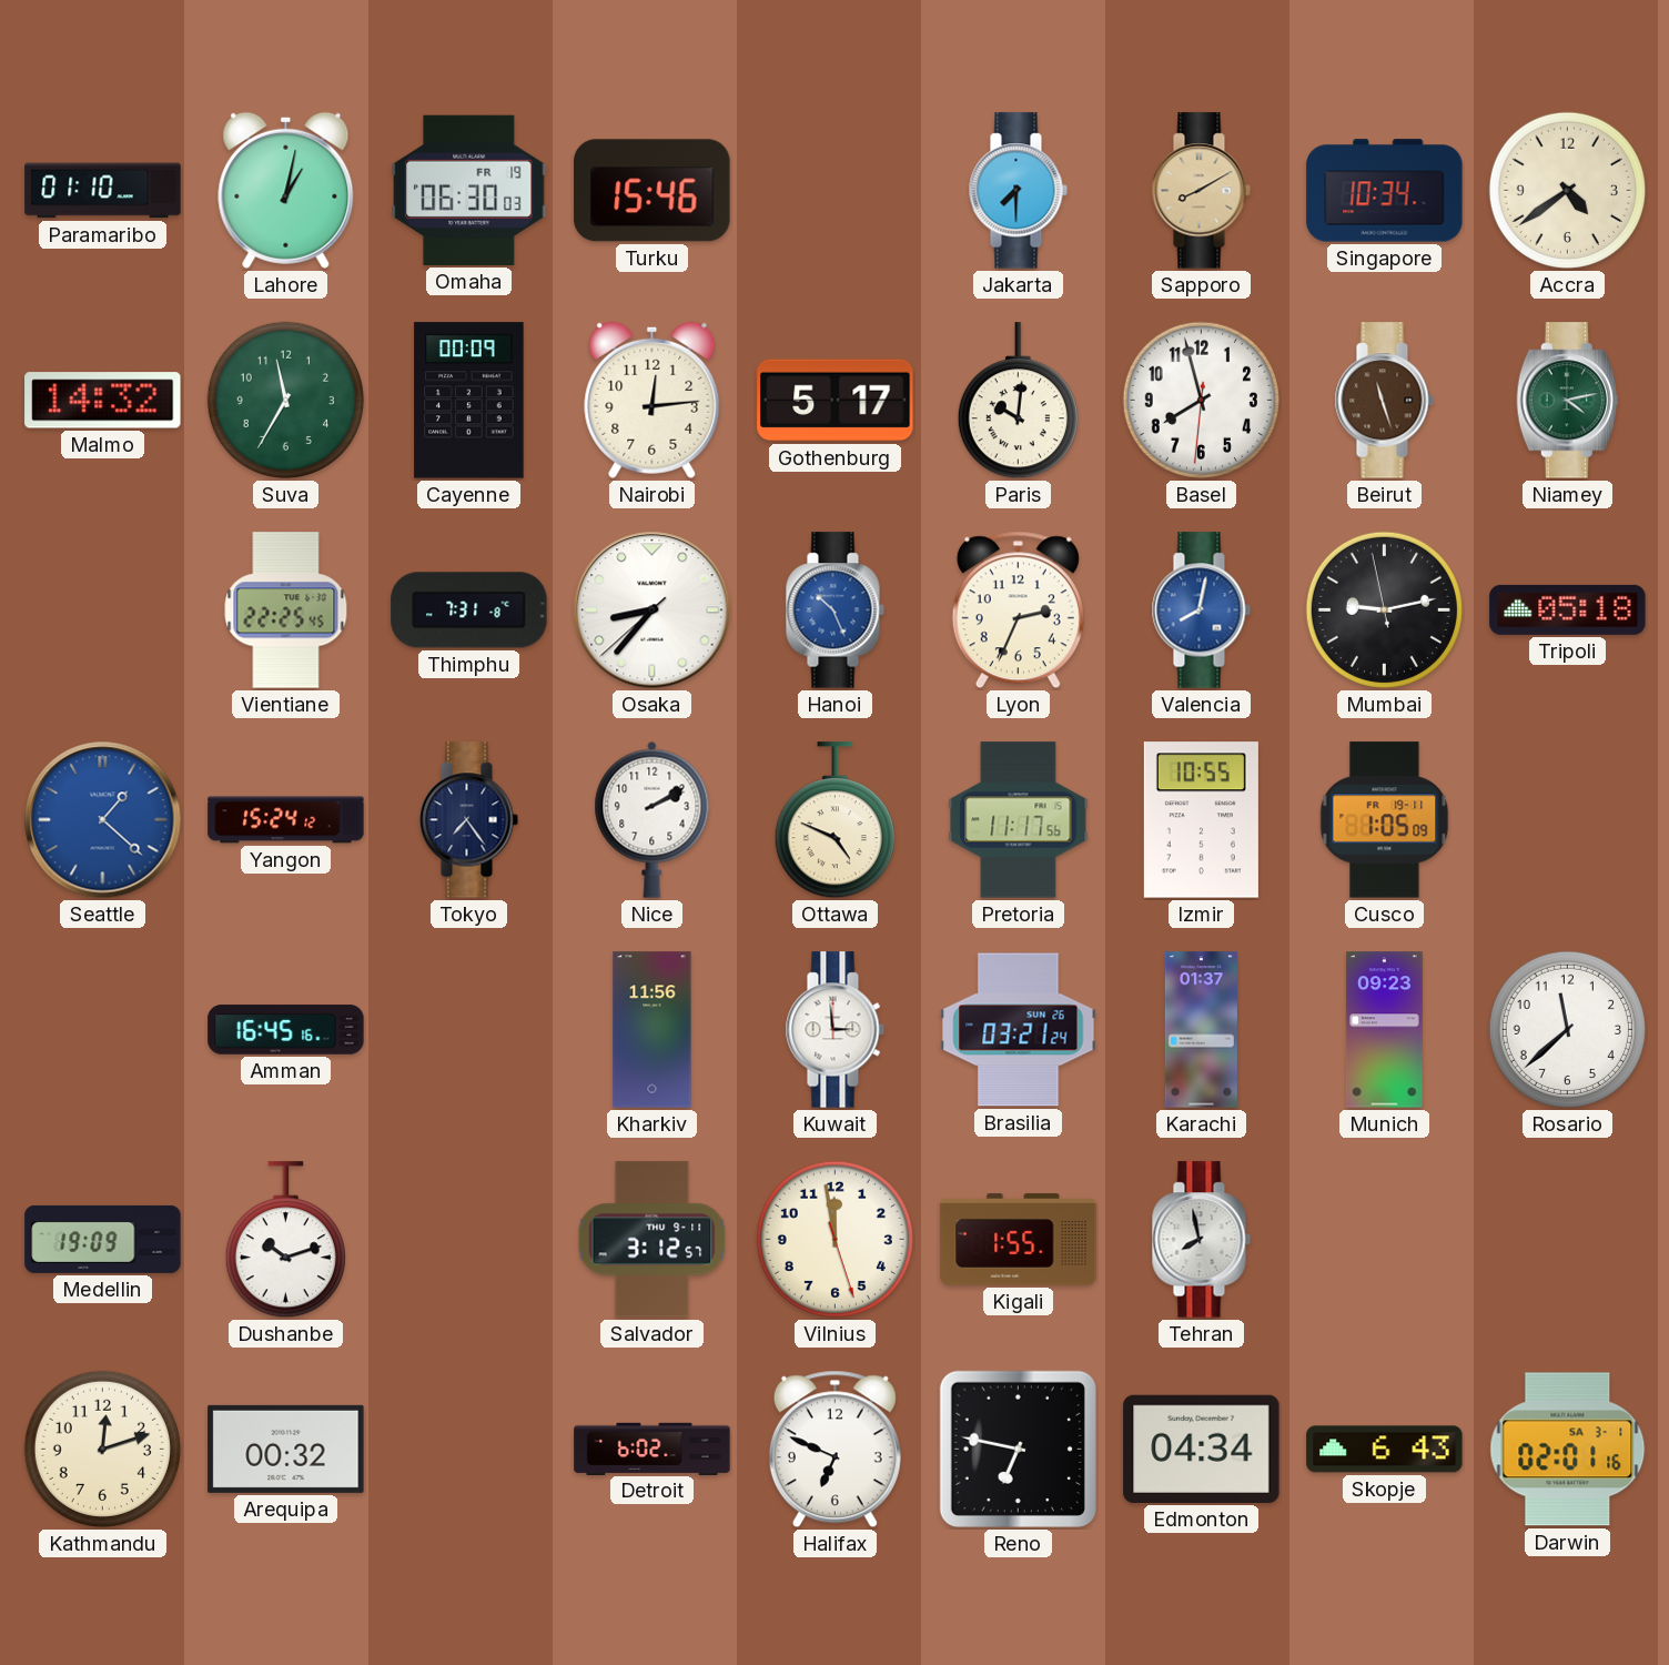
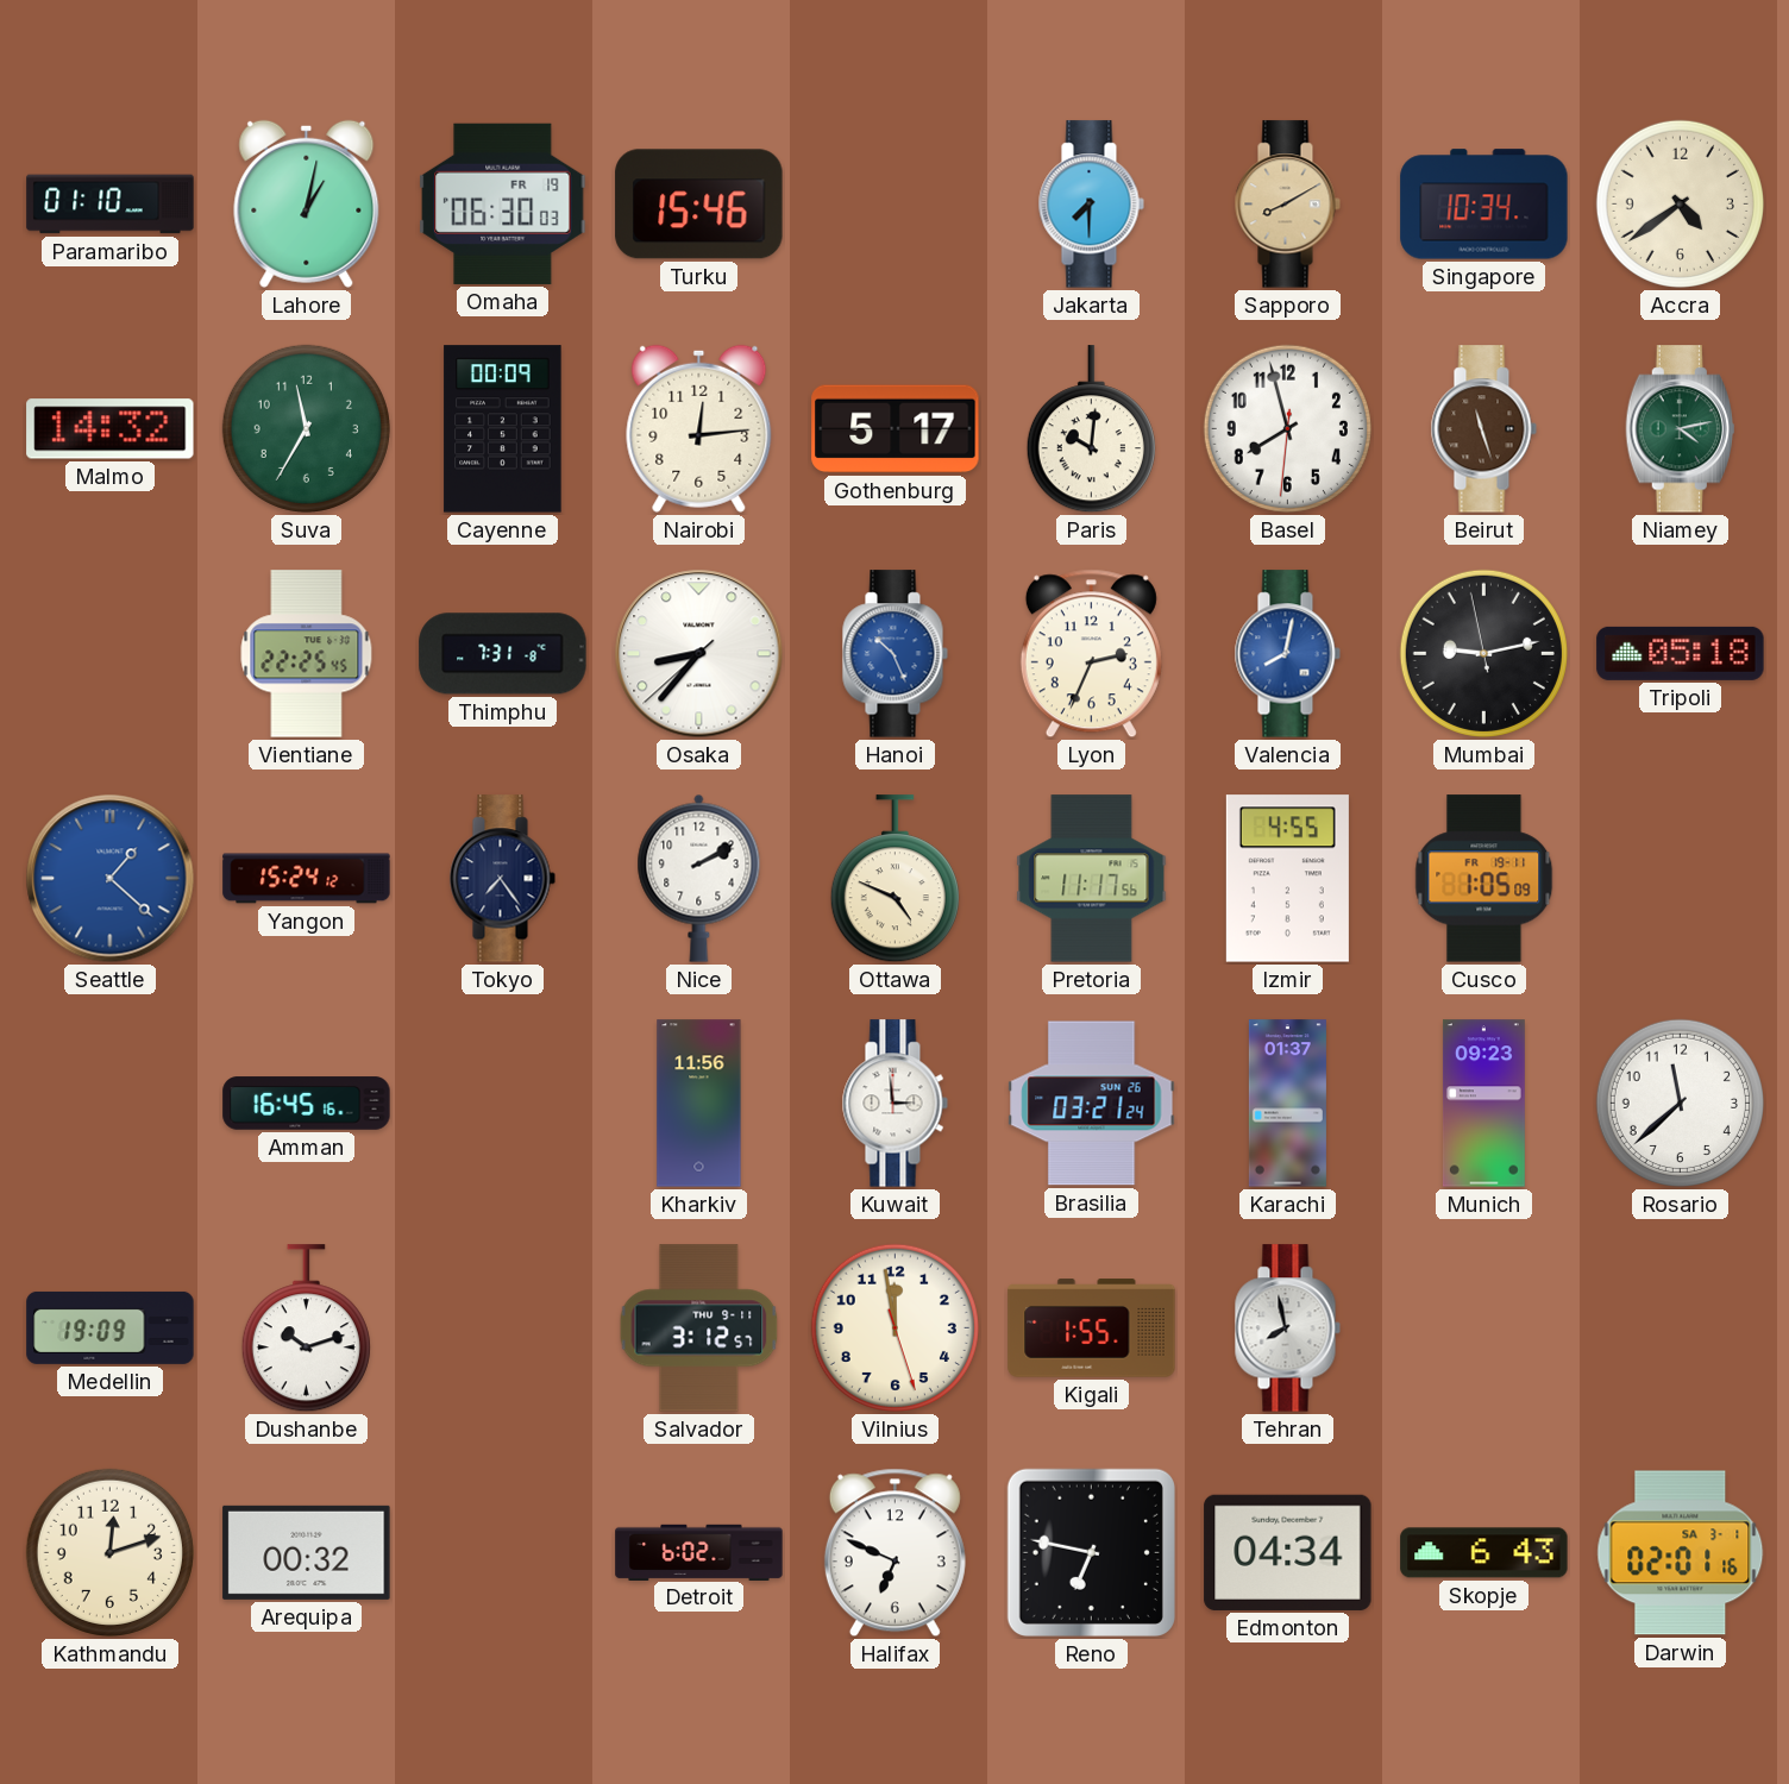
Izmir: 10:55 -> 4:55 (1287, 879)
